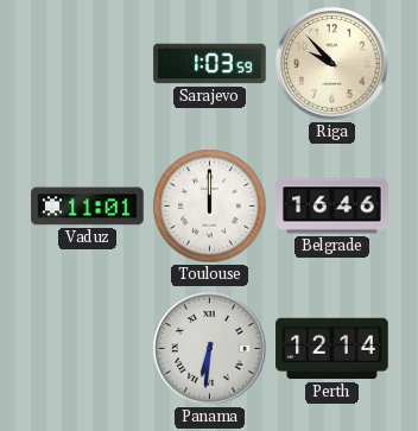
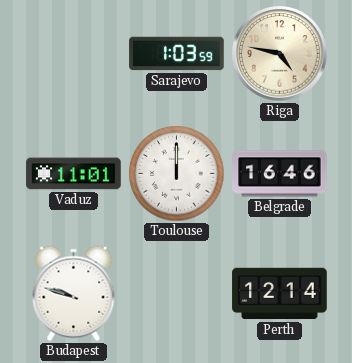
Riga: 9:53 -> 4:47 (280, 54)
Budapest: none -> 9:48 (74, 294)
Panama: 6:31 -> none (210, 349)
